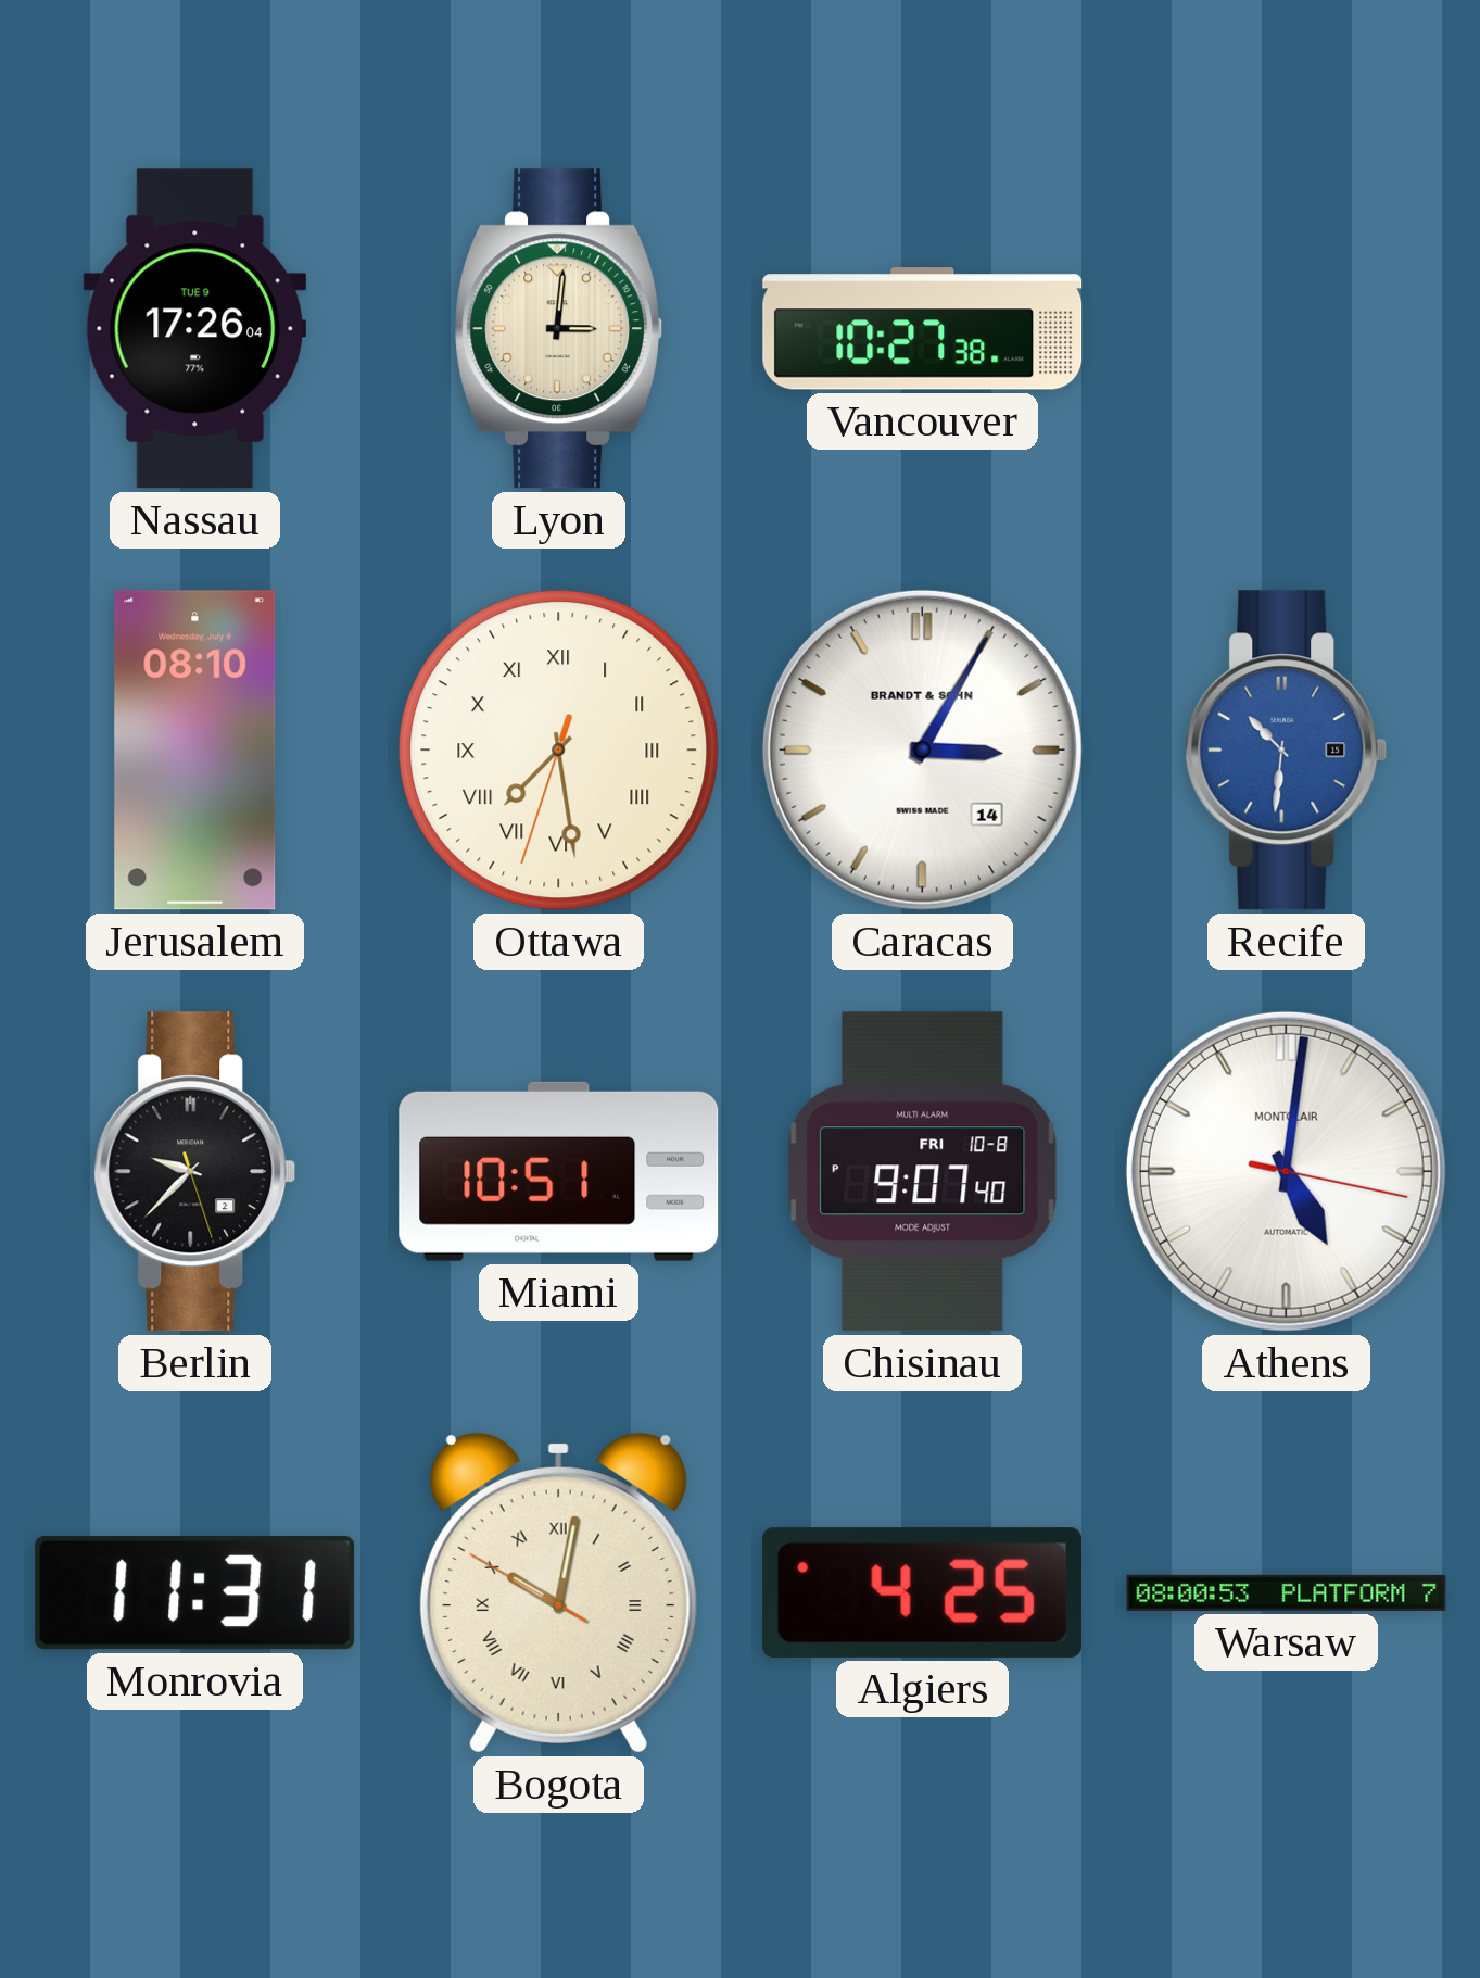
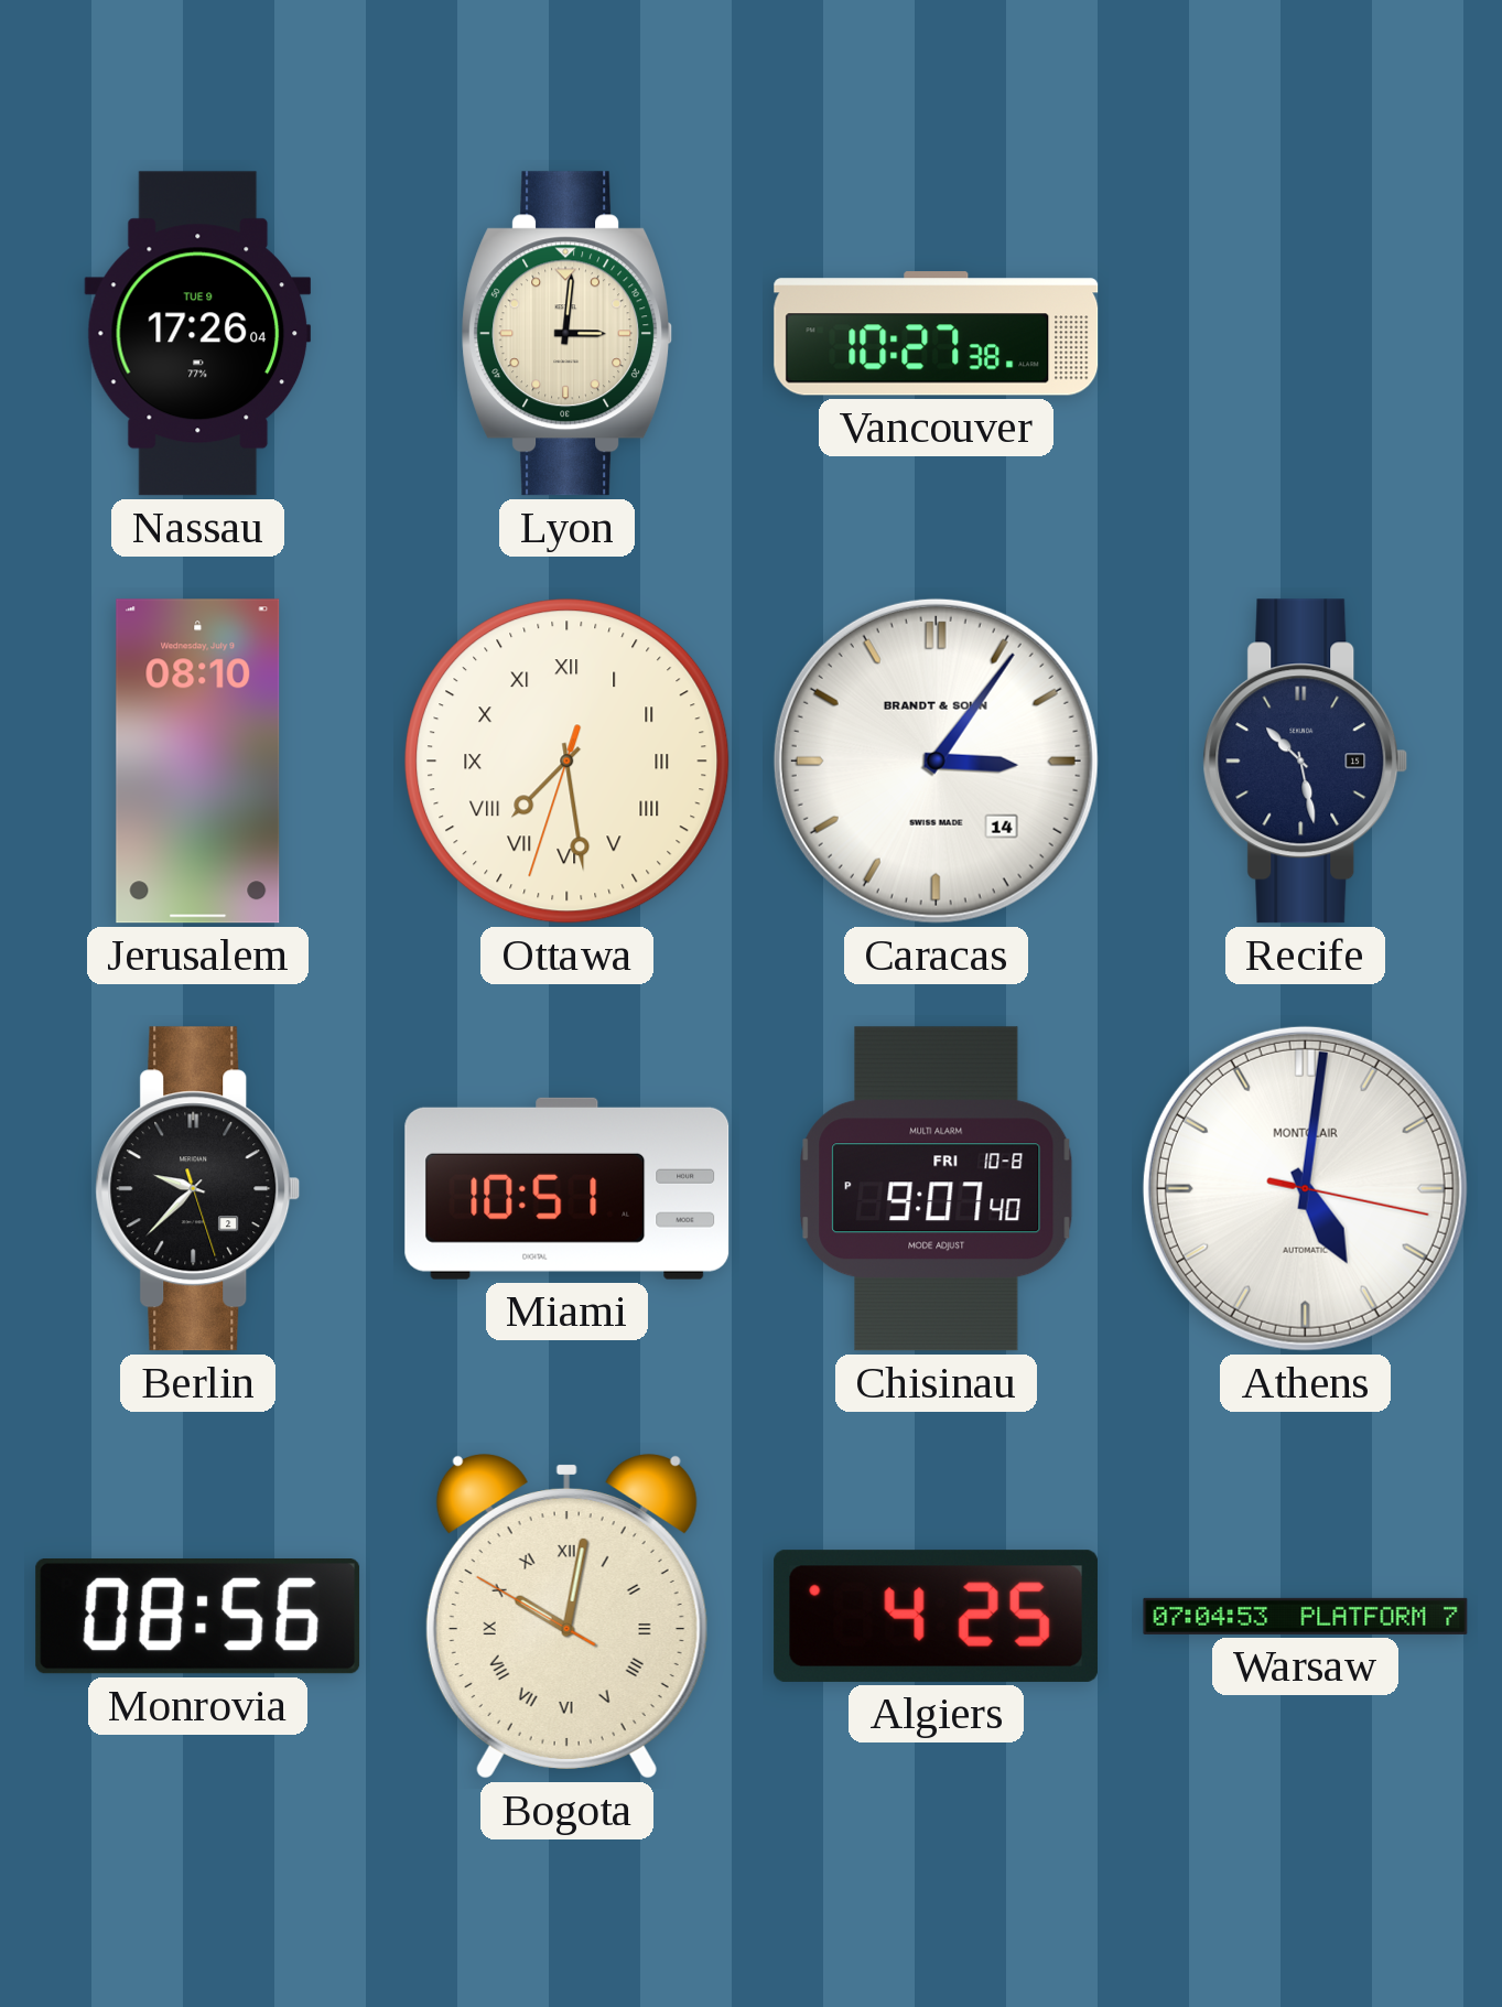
Caracas: 3:05 -> 3:06 (936, 760)
Recife: 10:31 -> 10:28 (1306, 762)
Recife dial: blue -> navy (1306, 762)
Monrovia: 11:31 -> 08:56 (198, 1617)
Warsaw: 08:00 -> 07:04 (1306, 1616)
